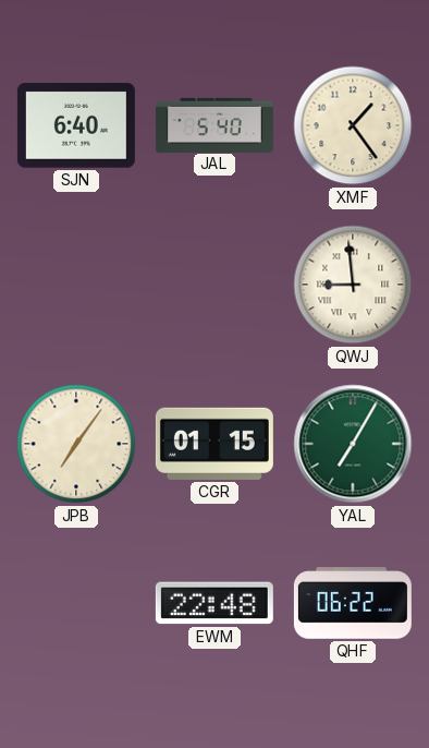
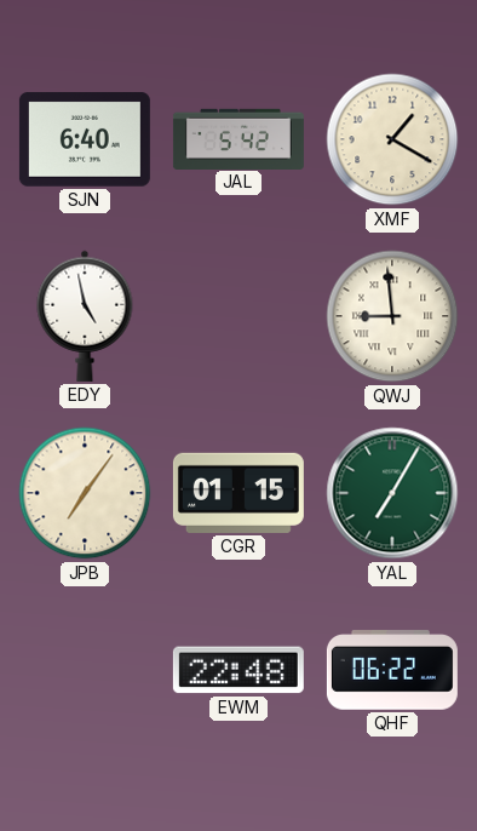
JAL: 5:40 -> 5:42 (238, 138)
XMF: 1:24 -> 1:20 (392, 139)
EDY: none -> 4:58 (85, 316)
